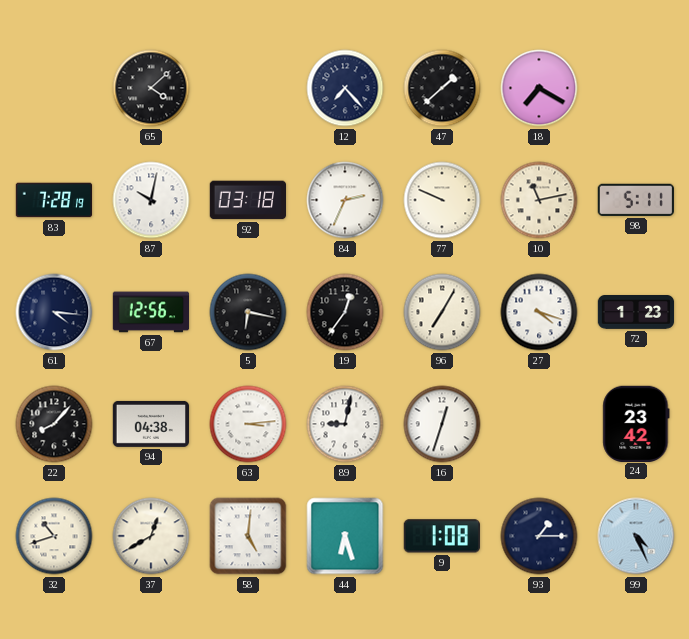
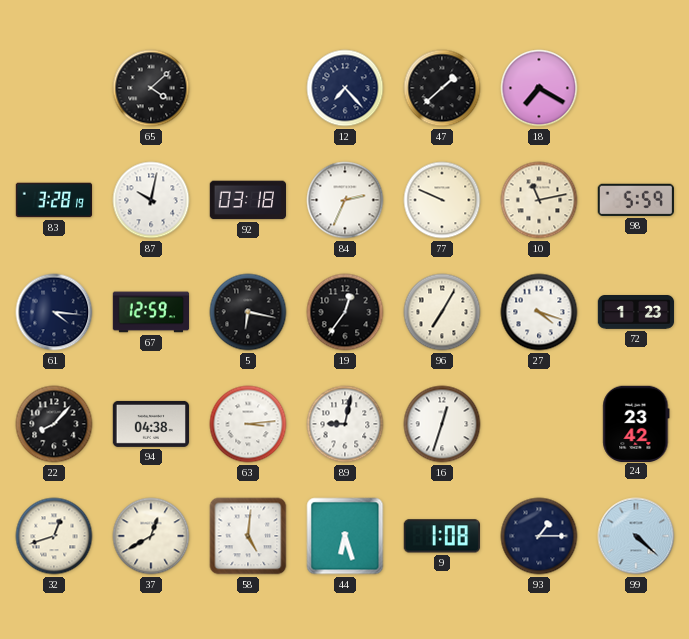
83: 7:28 -> 3:28 (54, 200)
98: 5:11 -> 5:59 (636, 200)
67: 12:56 -> 12:59 (151, 312)
32: 10:42 -> 12:42 (54, 536)
99: 4:26 -> 4:22 (636, 536)
